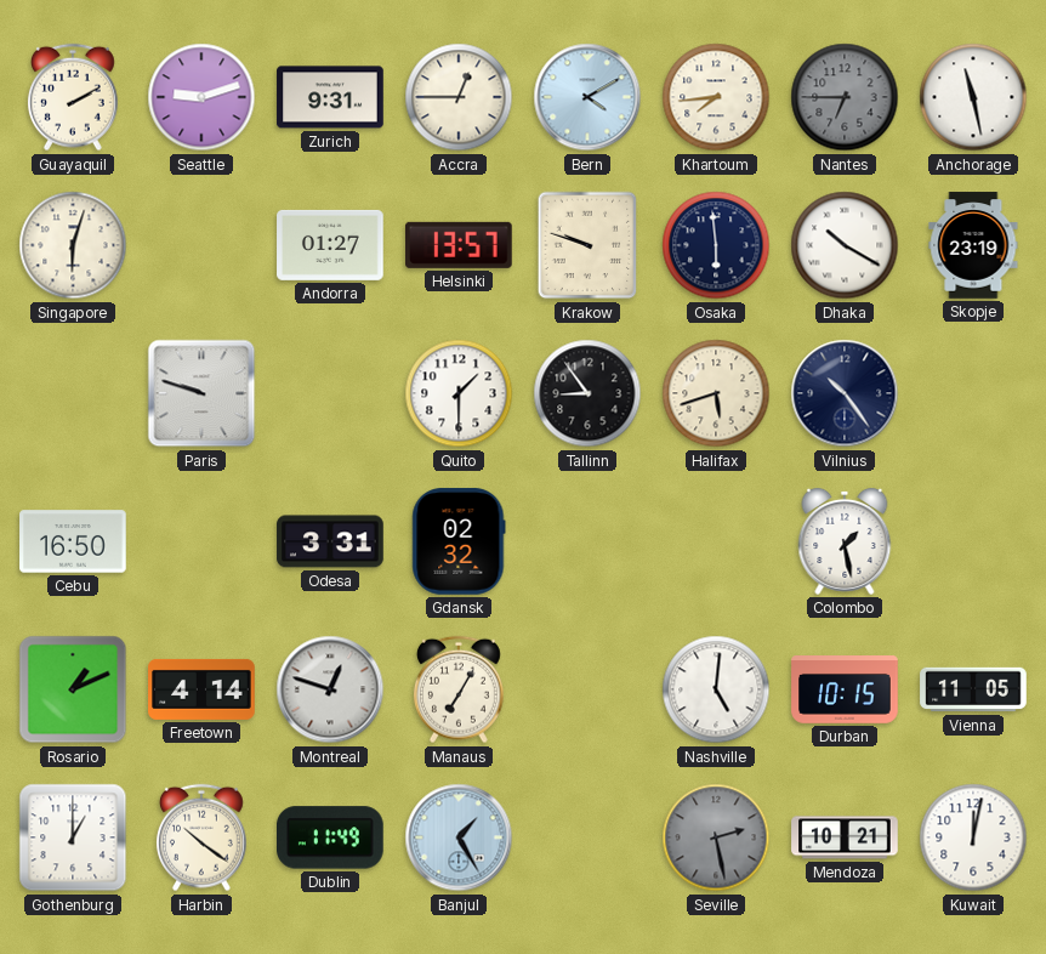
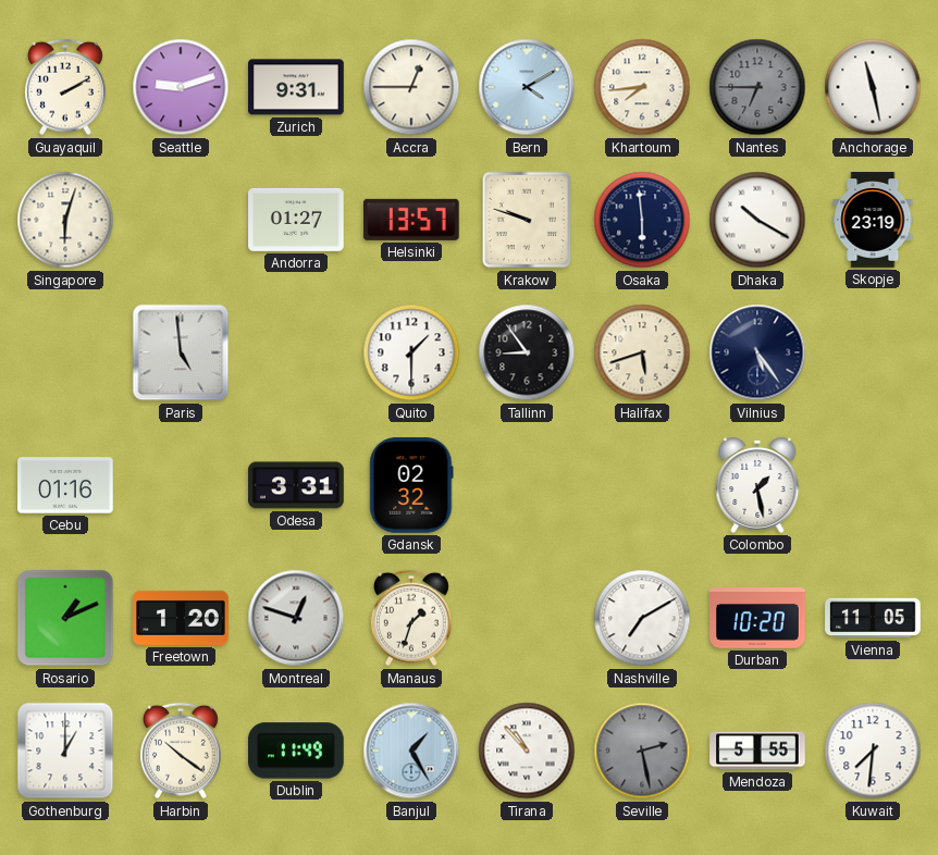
Paris: 9:48 -> 4:59 (181, 352)
Vilnius: 10:24 -> 5:24 (757, 352)
Cebu: 16:50 -> 01:16 (65, 485)
Freetown: 4:14 -> 1:20 (181, 618)
Manaus: 7:05 -> 1:33 (411, 618)
Nashville: 5:01 -> 7:10 (642, 618)
Durban: 10:15 -> 10:20 (757, 619)
Tirana: none -> 10:53 (527, 751)
Mendoza: 10:21 -> 5:55 (757, 751)
Kuwait: 12:02 -> 7:31 (873, 751)
